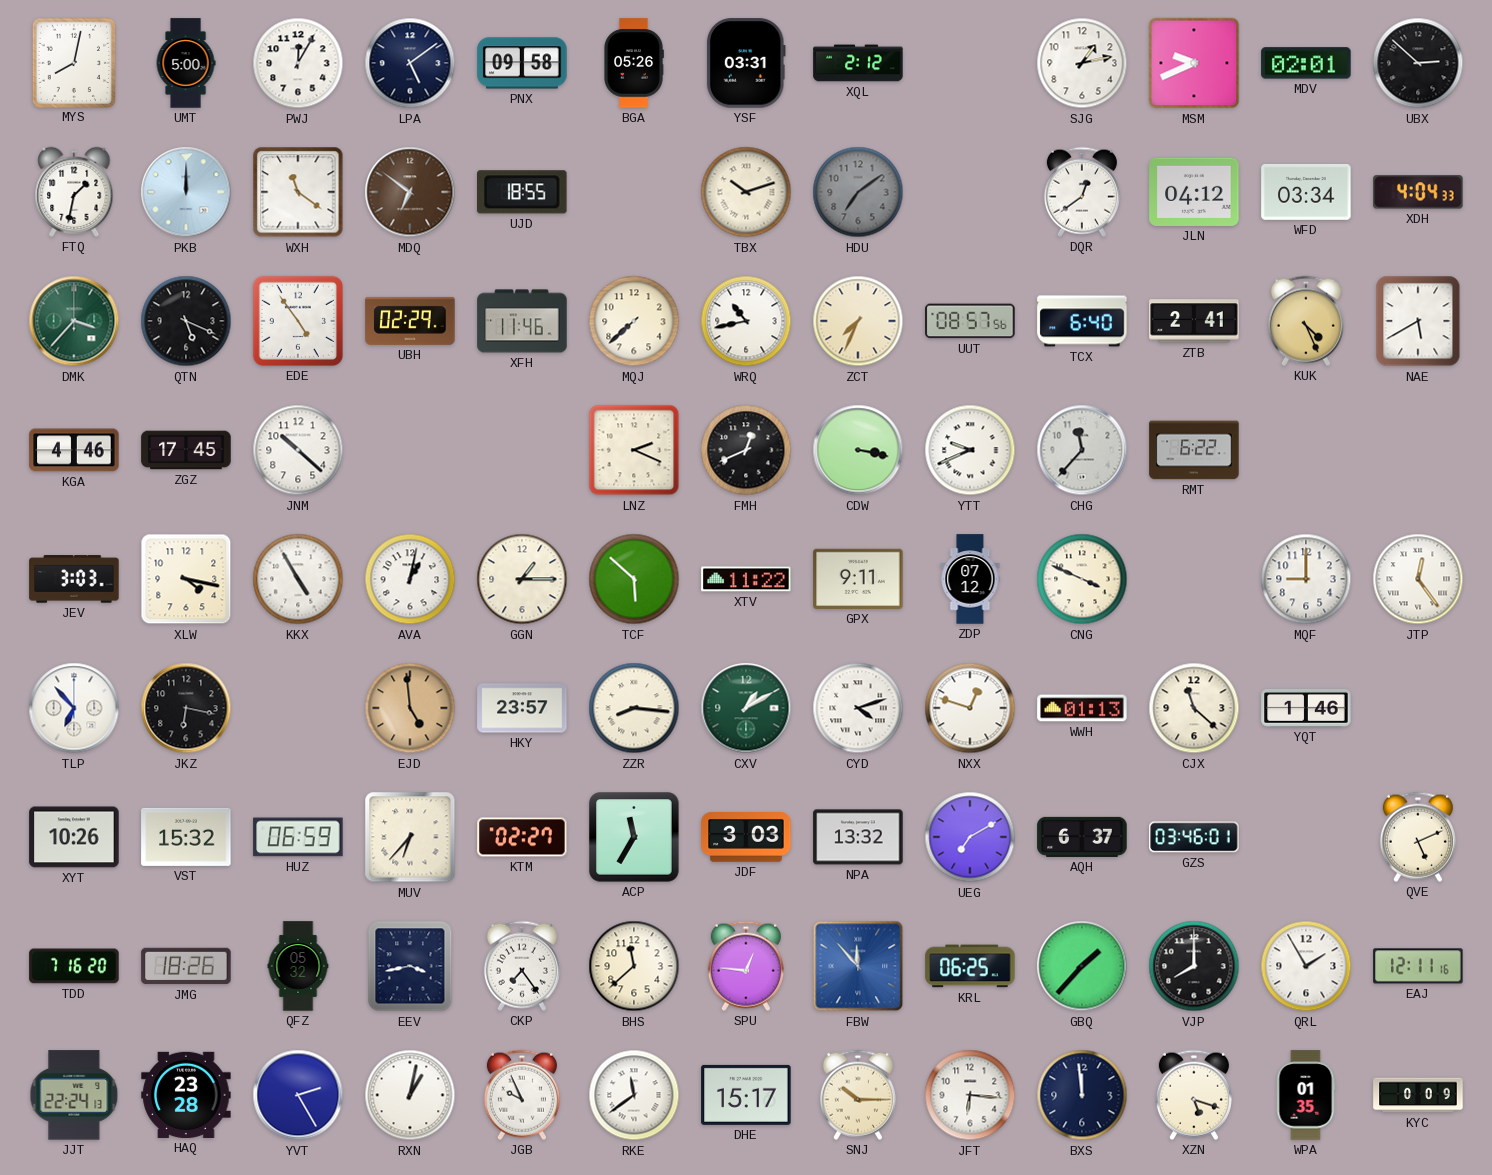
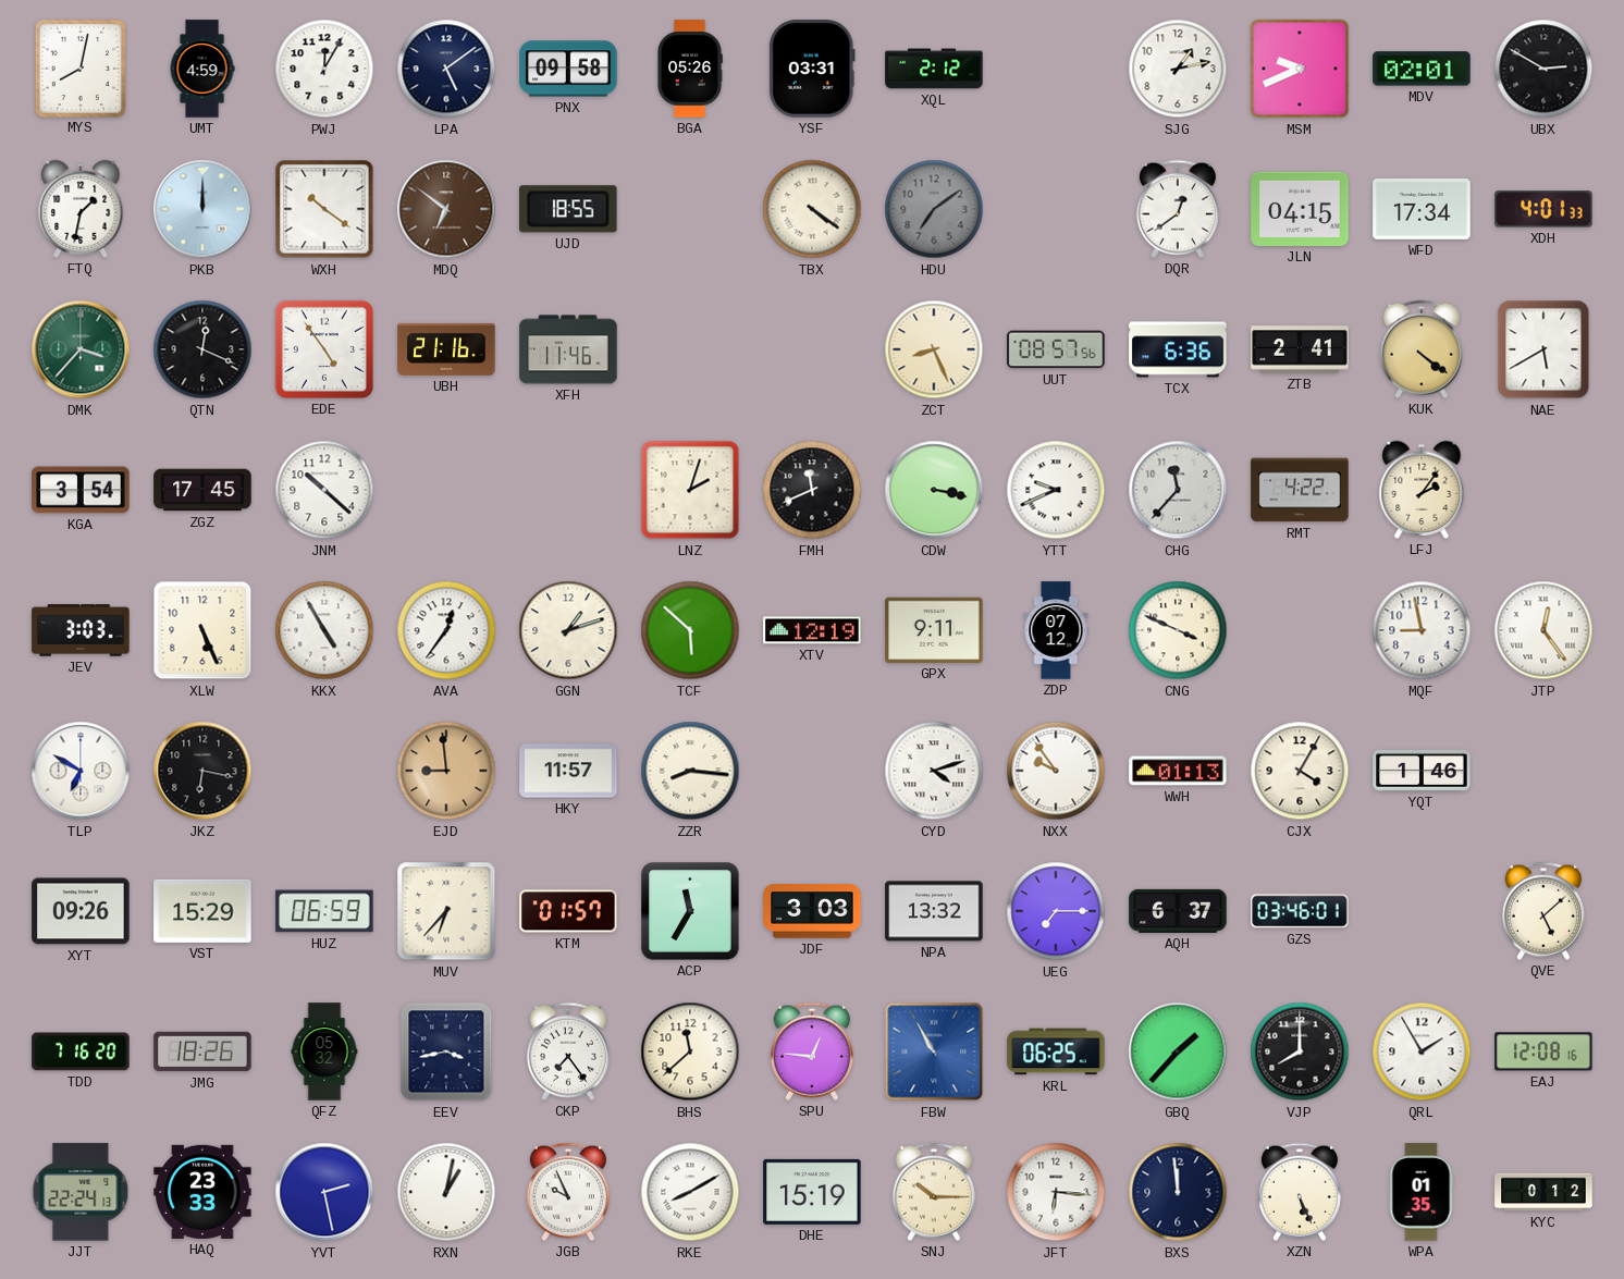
UMT: 5:00 -> 4:59 (202, 69)
UBX: 2:52 -> 2:50 (1543, 69)
WXH: 11:21 -> 10:21 (324, 209)
TBX: 10:12 -> 4:21 (812, 209)
JLN: 04:12 -> 04:15 (1300, 209)
WFD: 03:34 -> 17:34 (1422, 210)
XDH: 4:04 -> 4:01 (1543, 209)
QTN: 5:19 -> 12:19 (202, 349)
UBH: 02:29 -> 21:16 (446, 349)
MQJ: 7:38 -> none (634, 321)
WRQ: 10:43 -> none (746, 321)
ZCT: 7:34 -> 8:26 (934, 349)
TCX: 6:40 -> 6:36 (1178, 349)
KUK: 4:26 -> 4:21 (1422, 349)
KGA: 4:46 -> 3:54 (81, 490)
LNZ: 2:19 -> 2:03 (690, 490)
FMH: 12:41 -> 11:41 (812, 490)
RMT: 6:22 -> 4:22 (1300, 490)
LFJ: none -> 2:06 (1422, 490)
XLW: 4:17 -> 5:26 (202, 630)
AVA: 1:02 -> 12:36 (446, 630)
GGN: 1:15 -> 1:12 (568, 630)
XTV: 11:22 -> 12:19 (812, 630)
MQF: 9:00 -> 8:58 (1422, 630)
TLP: 6:53 -> 6:50 (81, 771)
EJD: 4:59 -> 8:59 (446, 771)
HKY: 23:57 -> 11:57 (568, 771)
CXV: 1:10 -> none (746, 708)
NXX: 12:48 -> 9:54 (1056, 771)
CJX: 11:22 -> 4:05 (1300, 771)
XYT: 10:26 -> 09:26 (81, 911)
VST: 15:32 -> 15:29 (202, 911)
KTM: 02:27 -> 01:57 (568, 911)
UEG: 7:10 -> 7:15 (1056, 911)
QVE: 5:11 -> 5:08 (1543, 911)
FBW: 11:53 -> 10:55 (934, 1052)
EAJ: 12:11 -> 12:08 (1543, 1052)
HAQ: 23:28 -> 23:33 (202, 1192)
YVT: 2:25 -> 2:28 (324, 1192)
RKE: 11:39 -> 8:10 (690, 1192)
DHE: 15:17 -> 15:19 (812, 1192)
XZN: 5:18 -> 5:26 (1300, 1192)
KYC: 0:09 -> 0:12 (1543, 1192)
